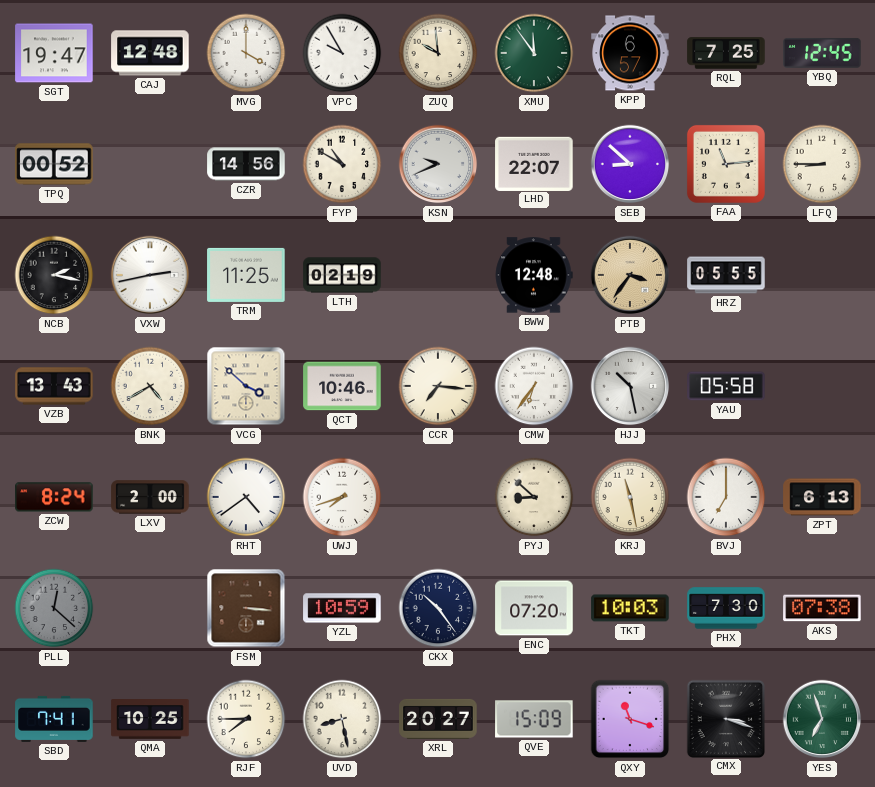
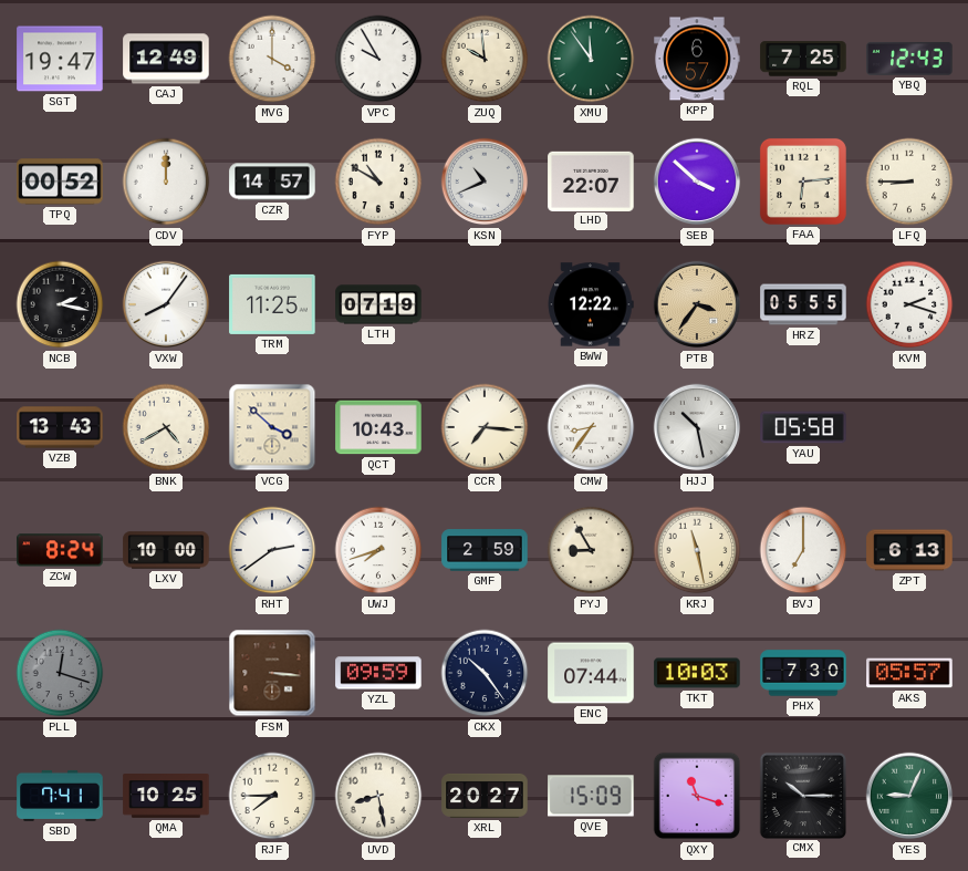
CAJ: 12:48 -> 12:49 (166, 59)
YBQ: 12:45 -> 12:43 (909, 59)
CDV: none -> 12:00 (166, 182)
CZR: 14:56 -> 14:57 (272, 182)
KSN: 9:41 -> 10:41 (485, 182)
SEB: 8:52 -> 3:52 (697, 182)
FAA: 11:14 -> 6:14 (803, 182)
VXW: 2:43 -> 8:06 (166, 304)
LTH: 02:19 -> 07:19 (378, 304)
BWW: 12:48 -> 12:22 (591, 304)
KVM: none -> 2:18 (909, 304)
QCT: 10:46 -> 10:43 (378, 427)
CMW: 6:36 -> 8:36 (591, 427)
LXV: 2:00 -> 10:00 (166, 550)
RHT: 4:39 -> 2:39 (272, 550)
GMF: none -> 2:59 (485, 550)
PYJ: 8:52 -> 8:55 (591, 550)
PLL: 12:22 -> 12:18 (60, 673)
YZL: 10:59 -> 09:59 (378, 673)
ENC: 07:20 -> 07:44 (591, 673)
AKS: 07:38 -> 05:57 (909, 673)
CMX: 3:18 -> 10:15 (802, 795)
YES: 6:57 -> 9:04 (909, 796)
